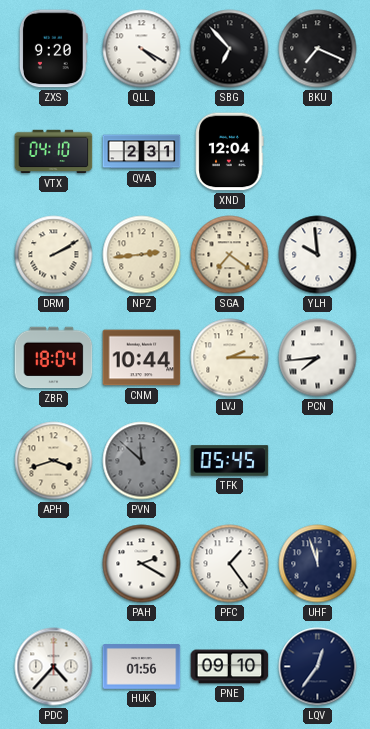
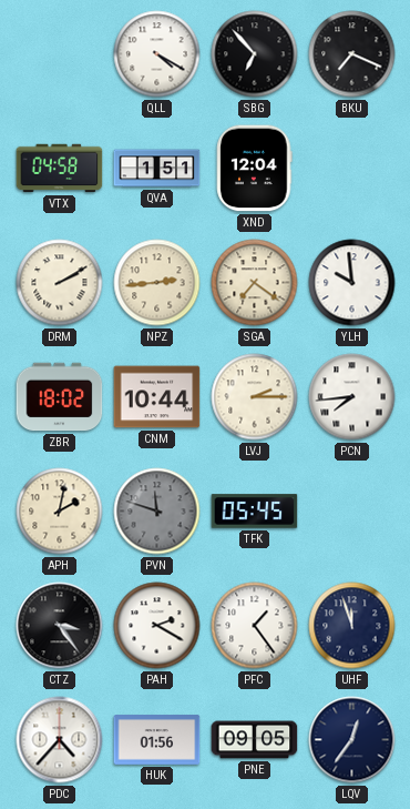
ZXS: 9:20 -> none (53, 49)
VTX: 04:10 -> 04:58 (60, 169)
QVA: 2:31 -> 1:51 (157, 169)
ZBR: 18:04 -> 18:02 (60, 397)
APH: 3:42 -> 2:02 (60, 512)
PVN: 11:52 -> 11:48 (157, 512)
CTZ: none -> 3:24 (60, 626)
PNE: 09:10 -> 09:05 (255, 740)
